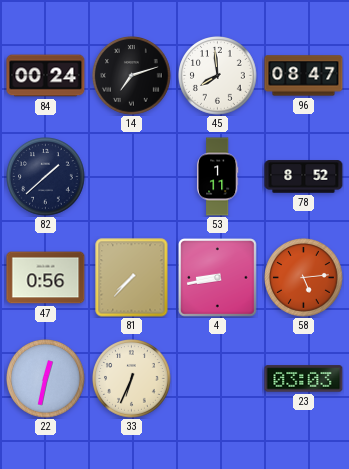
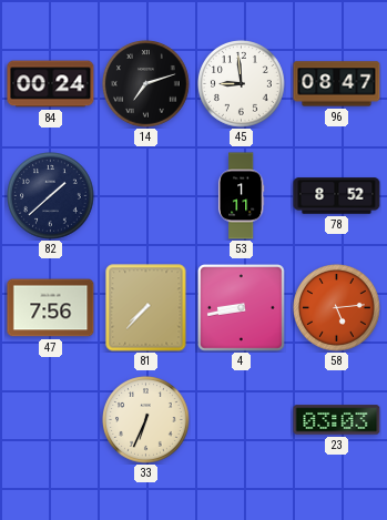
45: 7:59 -> 8:59 (242, 84)
47: 0:56 -> 7:56 (51, 308)
22: 12:32 -> none (46, 379)
